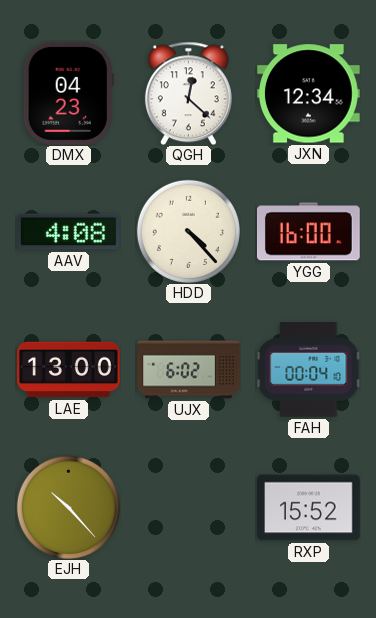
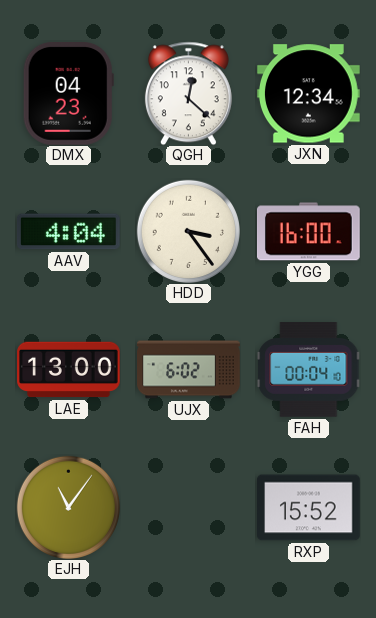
AAV: 4:08 -> 4:04 (68, 232)
HDD: 4:23 -> 3:24 (188, 231)
EJH: 10:23 -> 11:06 (68, 507)
